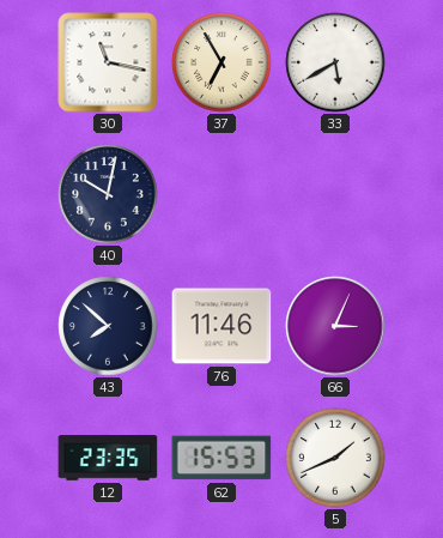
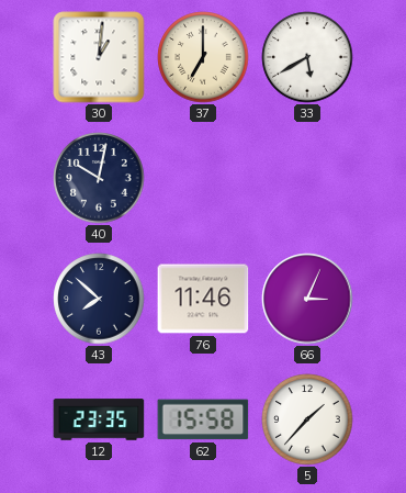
30: 11:17 -> 1:01 (99, 57)
37: 6:55 -> 7:00 (203, 57)
62: 15:53 -> 15:58 (203, 419)
5: 1:41 -> 1:37 (307, 419)
